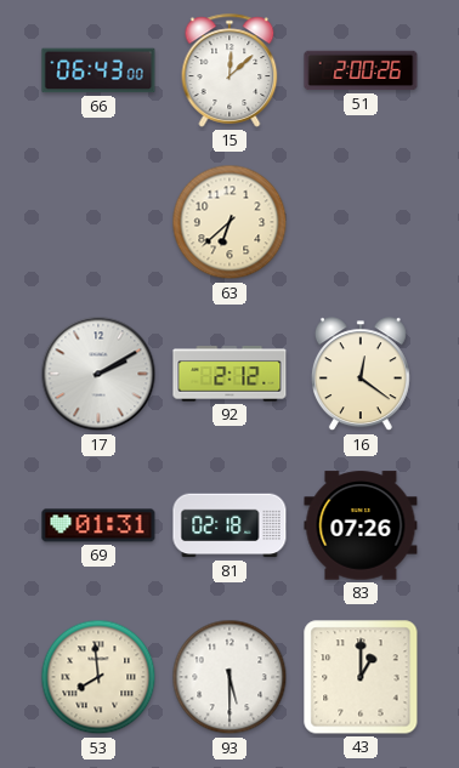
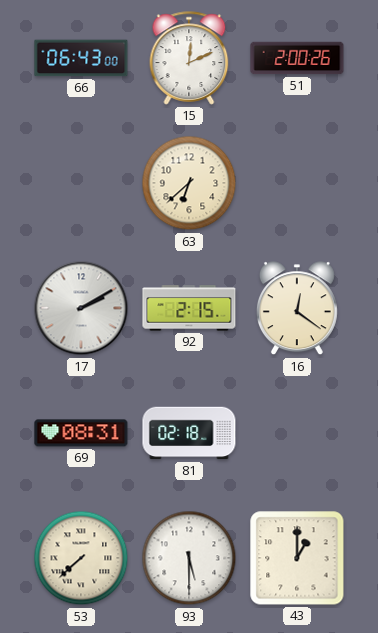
15: 12:08 -> 12:11 (189, 58)
92: 2:12 -> 2:15 (189, 308)
69: 01:31 -> 08:31 (81, 433)
83: 07:26 -> none (361, 525)
53: 7:59 -> 7:38 (81, 558)
